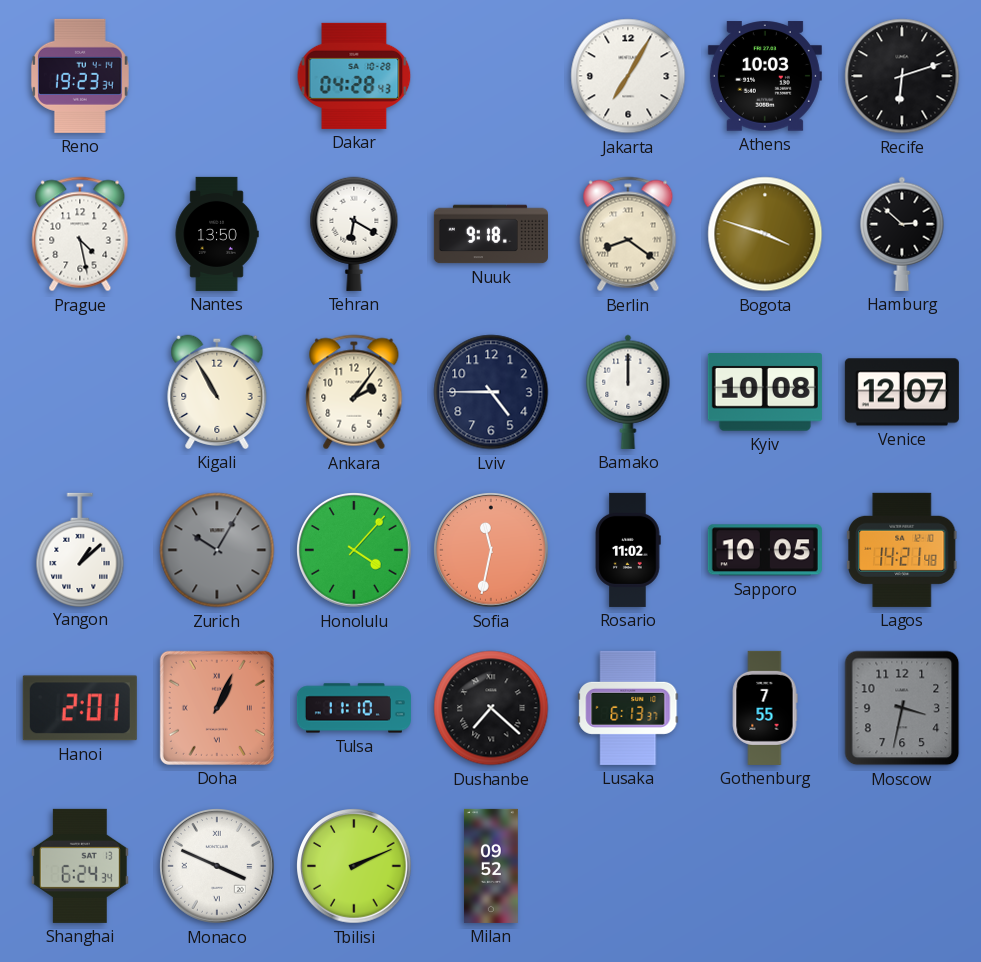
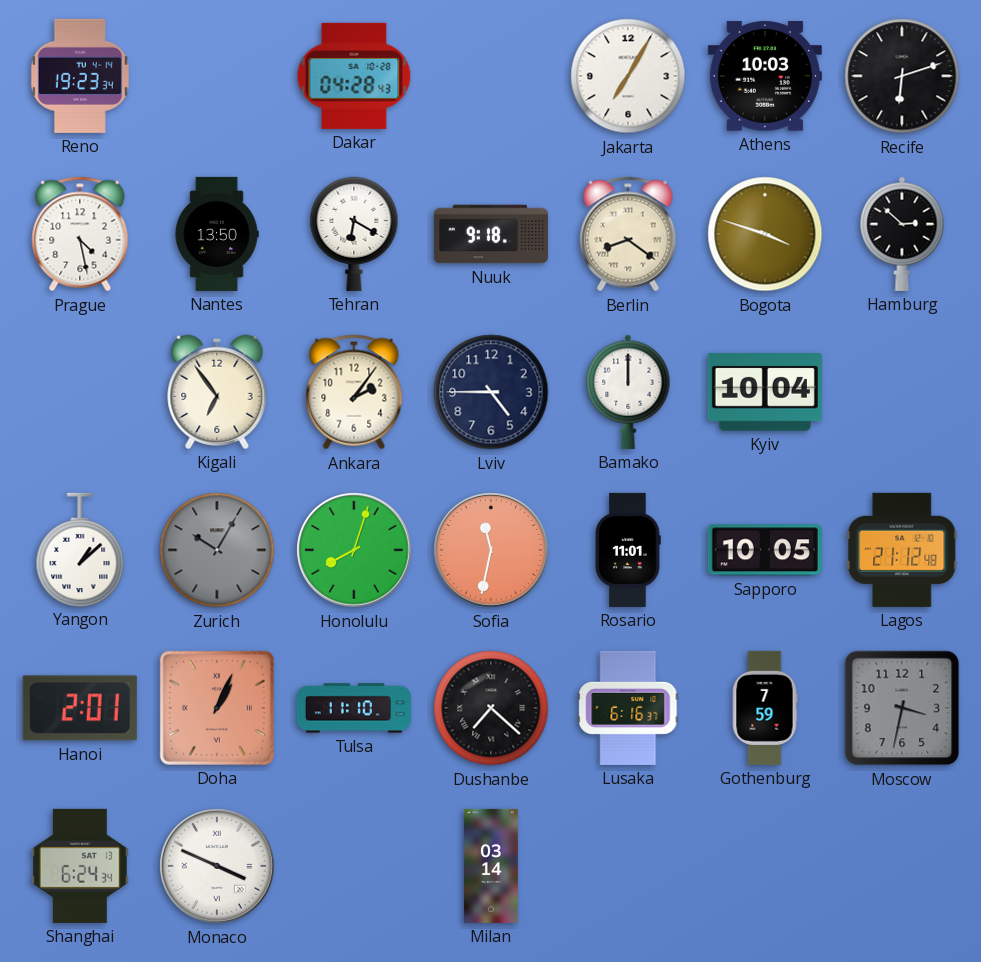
Kigali: 10:55 -> 6:54 (217, 392)
Kyiv: 10:08 -> 10:04 (765, 392)
Venice: 12:07 -> none (902, 392)
Honolulu: 4:07 -> 8:03 (355, 551)
Rosario: 11:02 -> 11:01 (628, 550)
Lagos: 14:21 -> 21:12 (903, 550)
Lusaka: 6:13 -> 6:16 (628, 708)
Gothenburg: 7:55 -> 7:59 (765, 708)
Tbilisi: 2:11 -> none (355, 867)
Milan: 09:52 -> 03:14 (491, 866)
